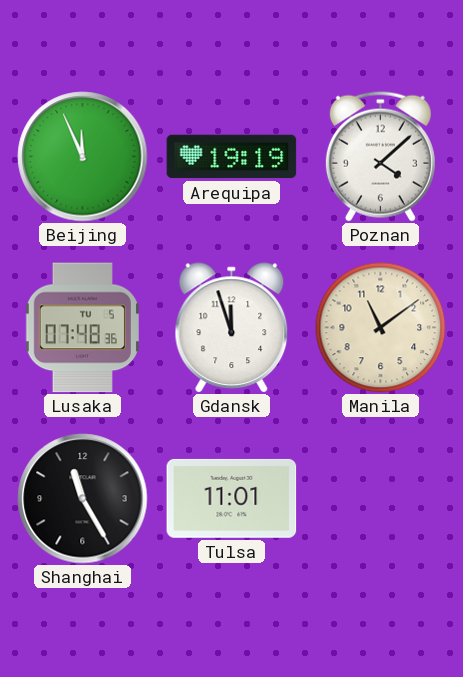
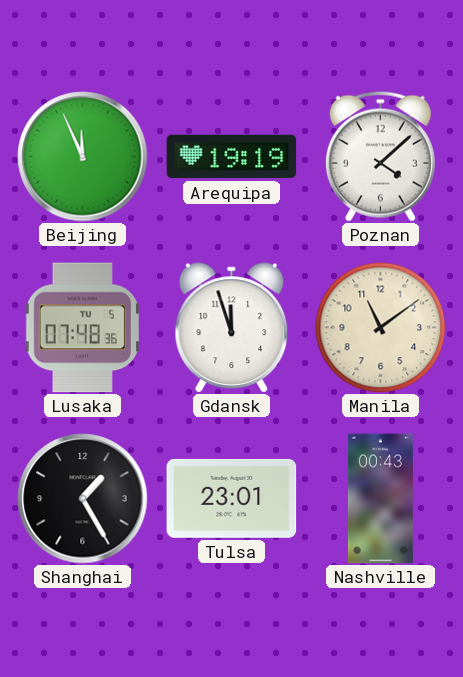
Shanghai: 11:25 -> 1:25 (83, 499)
Tulsa: 11:01 -> 23:01 (232, 498)
Nashville: none -> 00:43 (380, 499)
